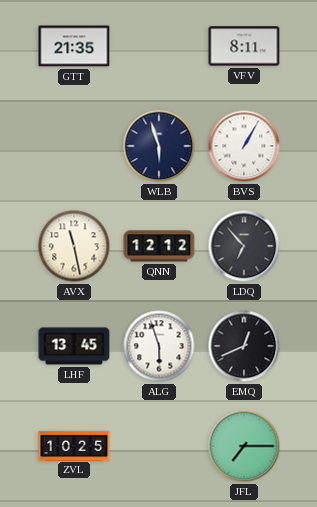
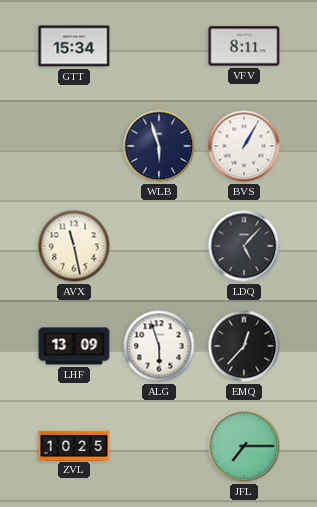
GTT: 21:35 -> 15:34 (74, 46)
QNN: 12:12 -> none (159, 246)
LDQ: 6:53 -> 5:07 (244, 246)
LHF: 13:45 -> 13:09 (74, 346)
EMQ: 12:41 -> 12:37 (244, 346)
